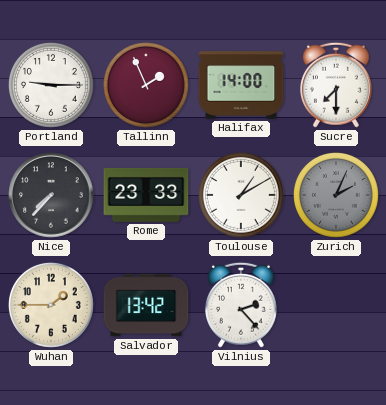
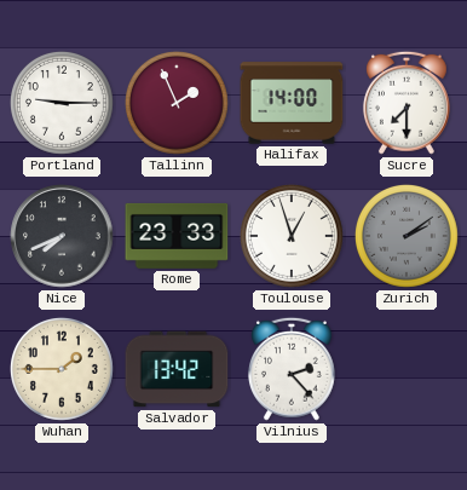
Nice: 7:37 -> 7:41 (62, 236)
Toulouse: 1:10 -> 12:57 (292, 236)
Zurich: 2:04 -> 2:09 (407, 236)
